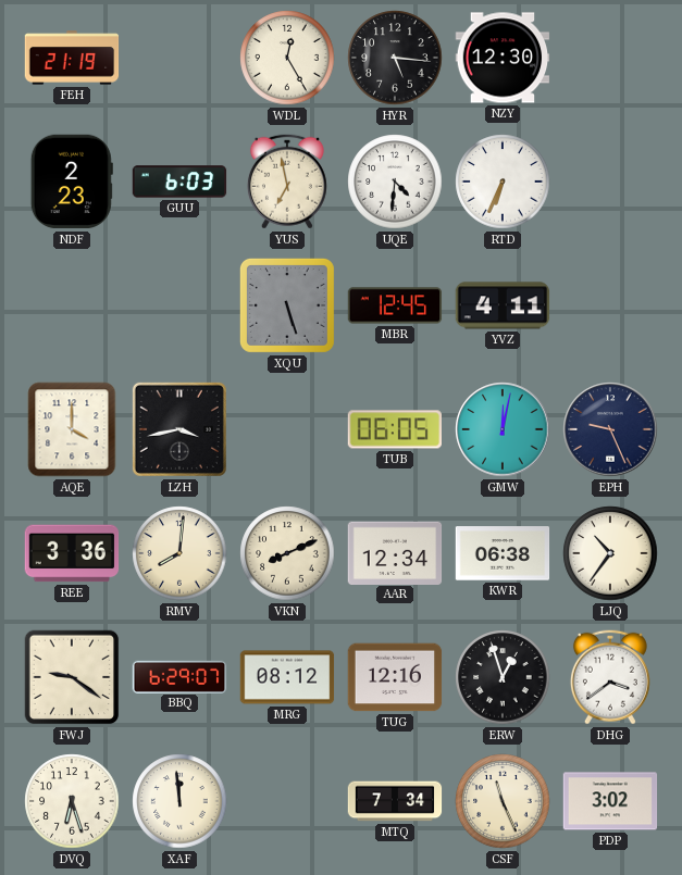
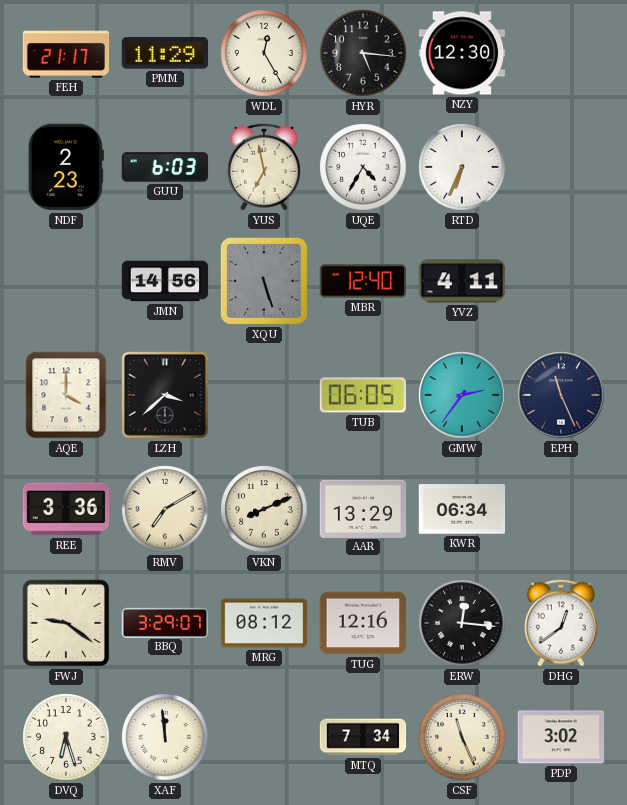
FEH: 21:19 -> 21:17 (66, 53)
PMM: none -> 11:29 (165, 53)
UQE: 4:31 -> 4:35 (363, 167)
JMN: none -> 14:56 (165, 281)
MBR: 12:45 -> 12:40 (363, 281)
LZH: 3:43 -> 3:38 (165, 395)
GMW: 12:02 -> 2:36 (462, 395)
EPH: 9:26 -> 11:26 (561, 395)
RMV: 8:01 -> 7:10 (165, 509)
AAR: 12:34 -> 13:29 (363, 508)
KWR: 06:38 -> 06:34 (462, 509)
LJQ: 10:36 -> none (610, 553)
BBQ: 6:29 -> 3:29 (165, 622)
ERW: 12:57 -> 12:16 (462, 623)
DHG: 3:39 -> 12:39 (561, 623)
